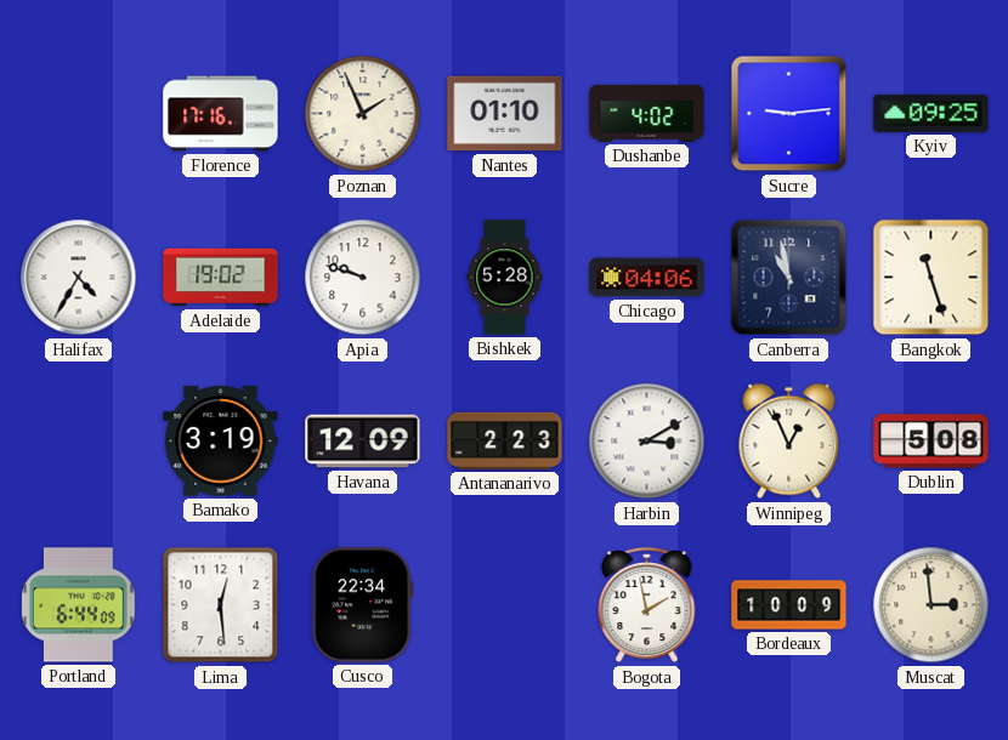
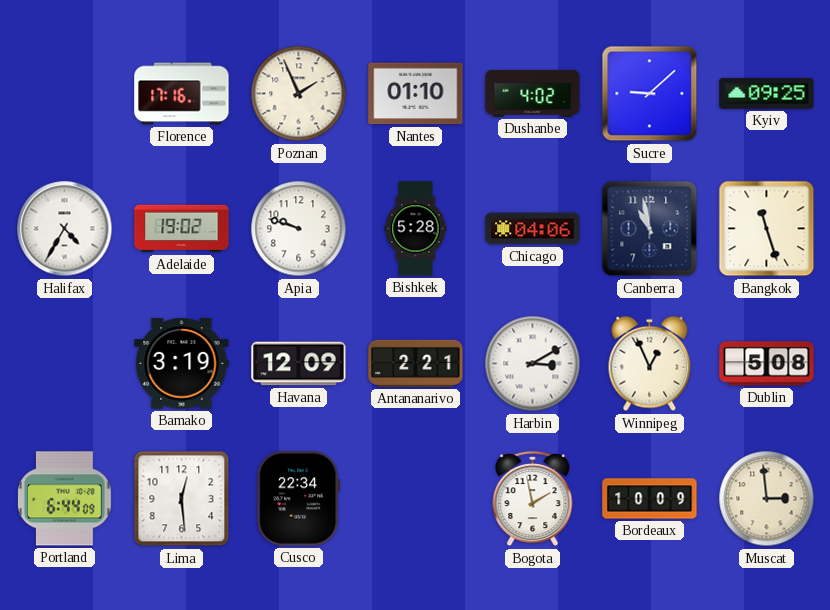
Sucre: 9:14 -> 9:08 (650, 94)
Antananarivo: 2:23 -> 2:21 (416, 363)
